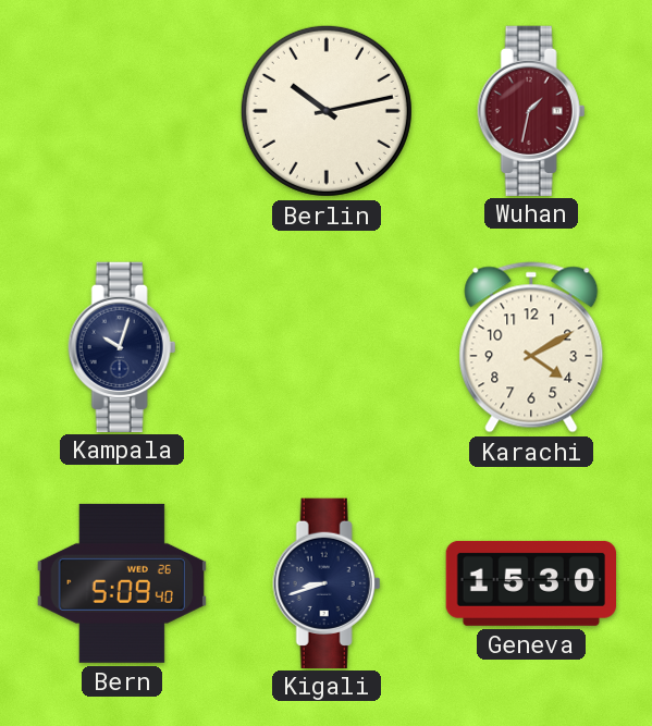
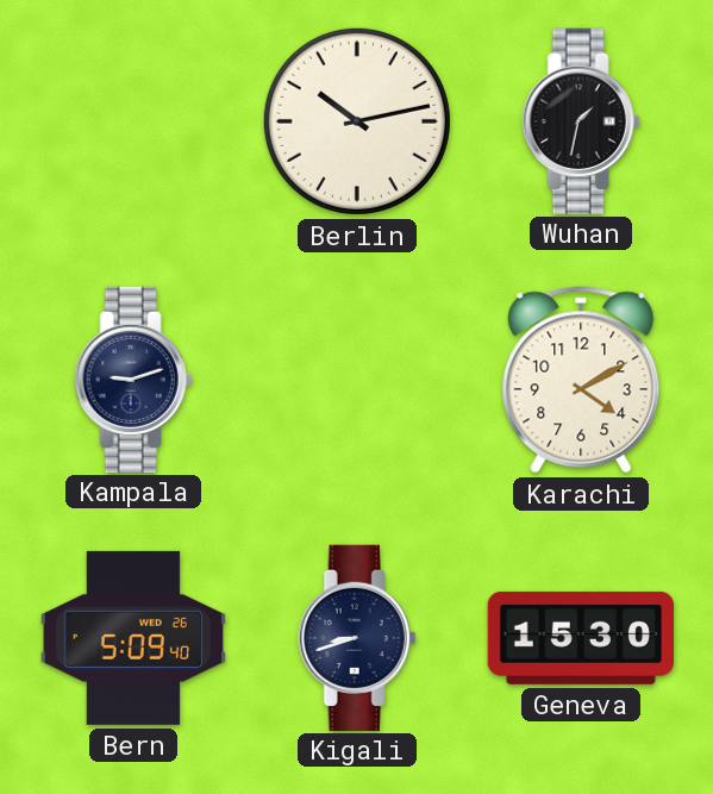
Wuhan dial: burgundy -> black (581, 120)
Kampala: 10:03 -> 9:12 (133, 379)
